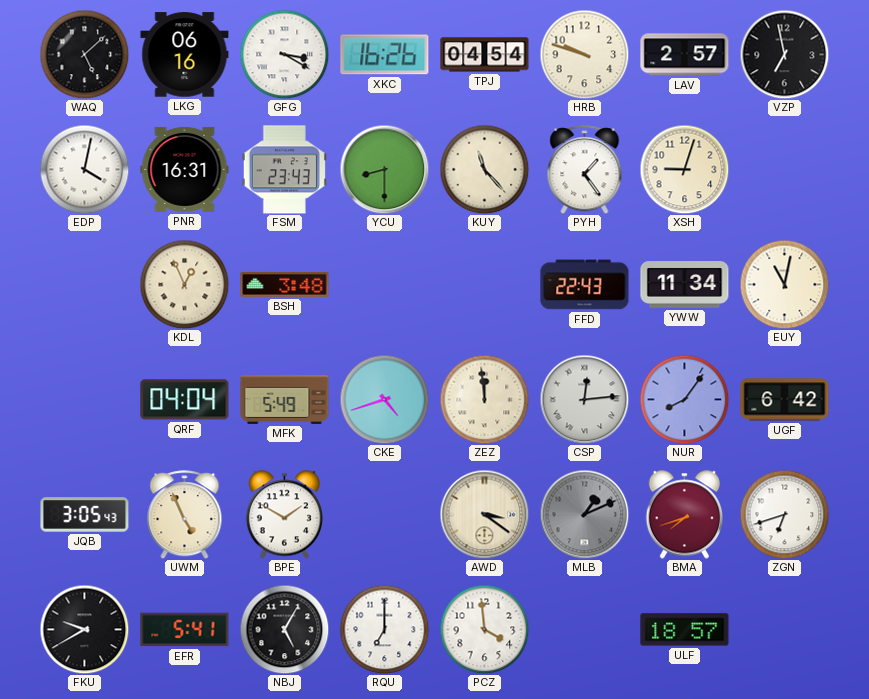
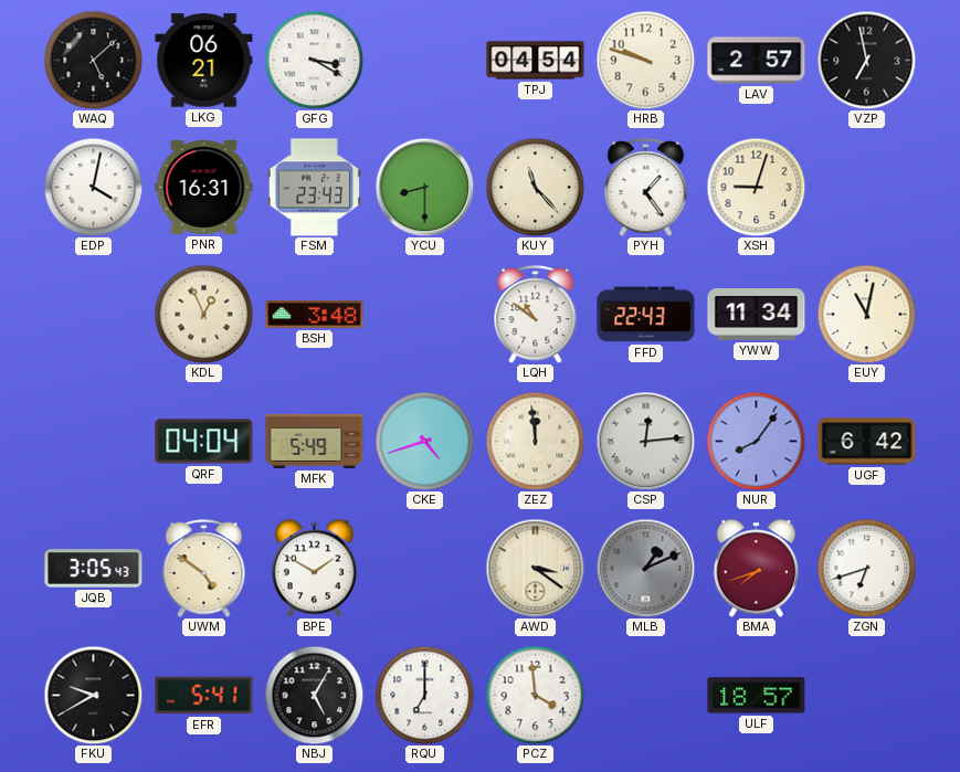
LKG: 06:16 -> 06:21 (204, 61)
XKC: 16:26 -> none (385, 55)
LQH: none -> 10:51 (536, 315)
UWM: 4:56 -> 4:51 (204, 569)
